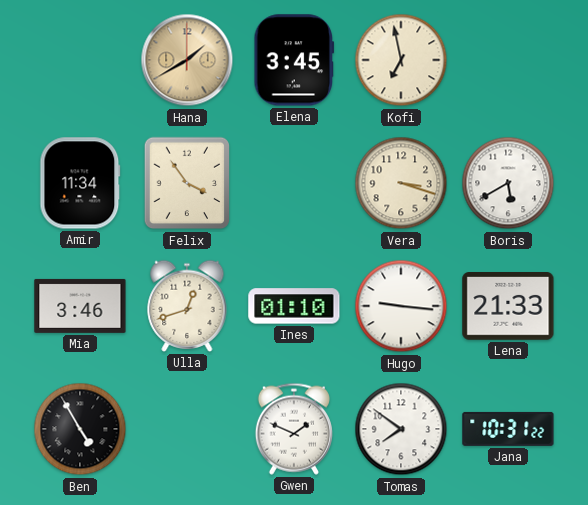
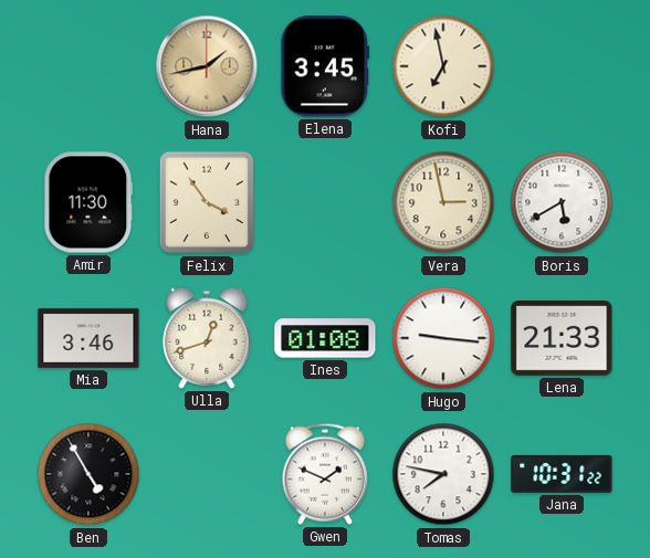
Hana: 1:40 -> 1:43 (207, 66)
Amir: 11:34 -> 11:30 (88, 202)
Vera: 3:18 -> 2:58 (443, 202)
Ines: 01:10 -> 01:08 (325, 338)
Tomas: 7:51 -> 7:47 (443, 474)
